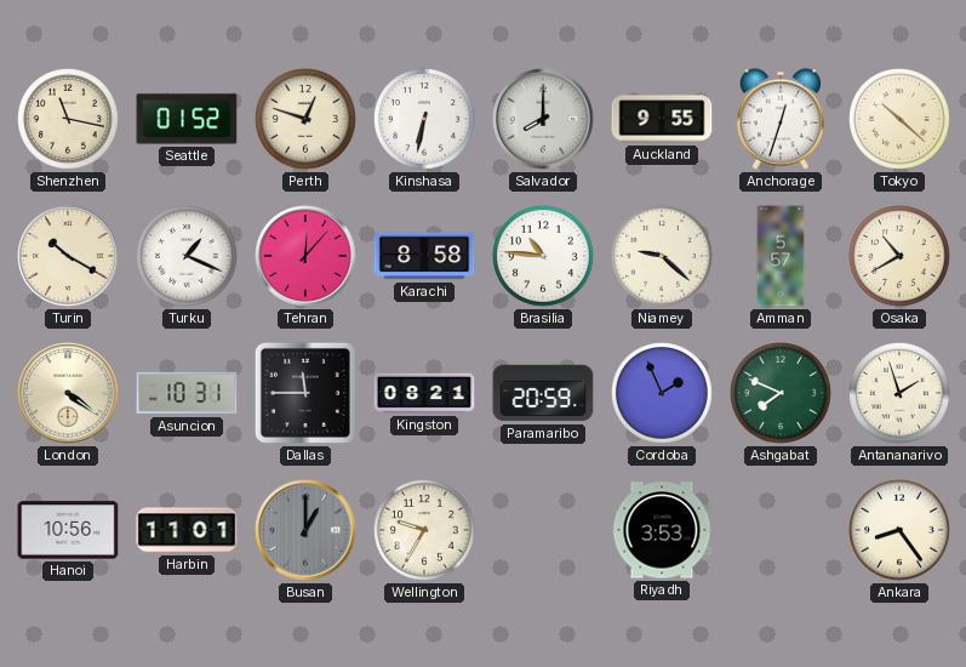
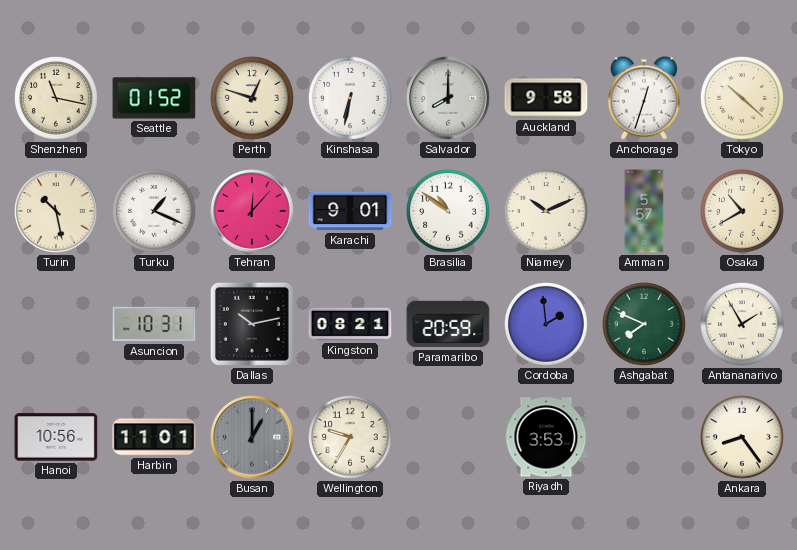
Auckland: 9:55 -> 9:58 (546, 98)
Turin: 10:20 -> 10:28 (56, 211)
Karachi: 8:58 -> 9:01 (350, 211)
Brasilia: 10:46 -> 10:51 (449, 212)
Niamey: 9:22 -> 10:11 (547, 212)
London: 4:21 -> none (68, 393)
Dallas: 11:45 -> 10:13 (252, 324)
Cordoba: 1:56 -> 1:59 (547, 325)
Antananarivo: 1:57 -> 1:55 (743, 325)
